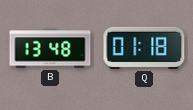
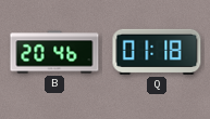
B: 13:48 -> 20:46 (54, 52)
